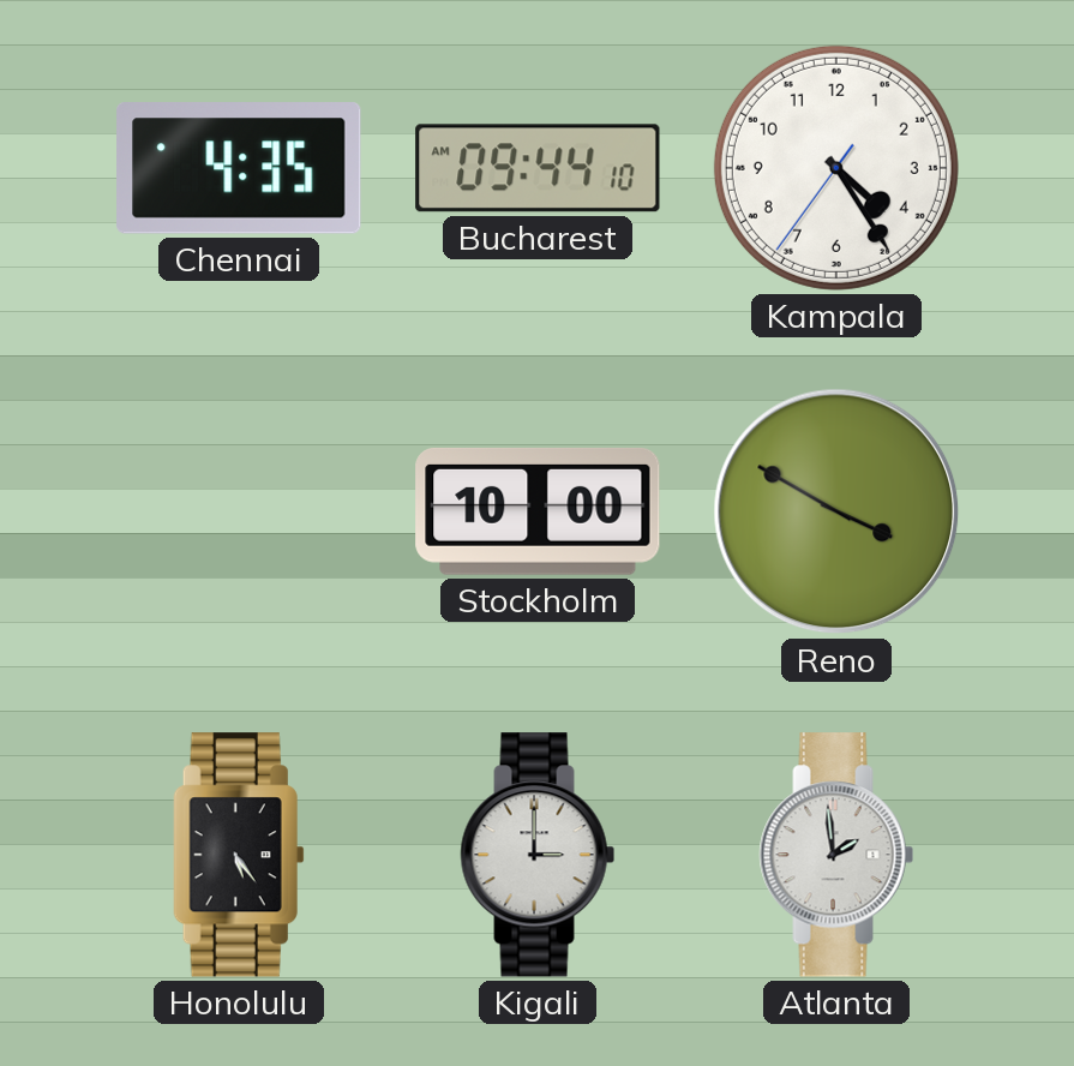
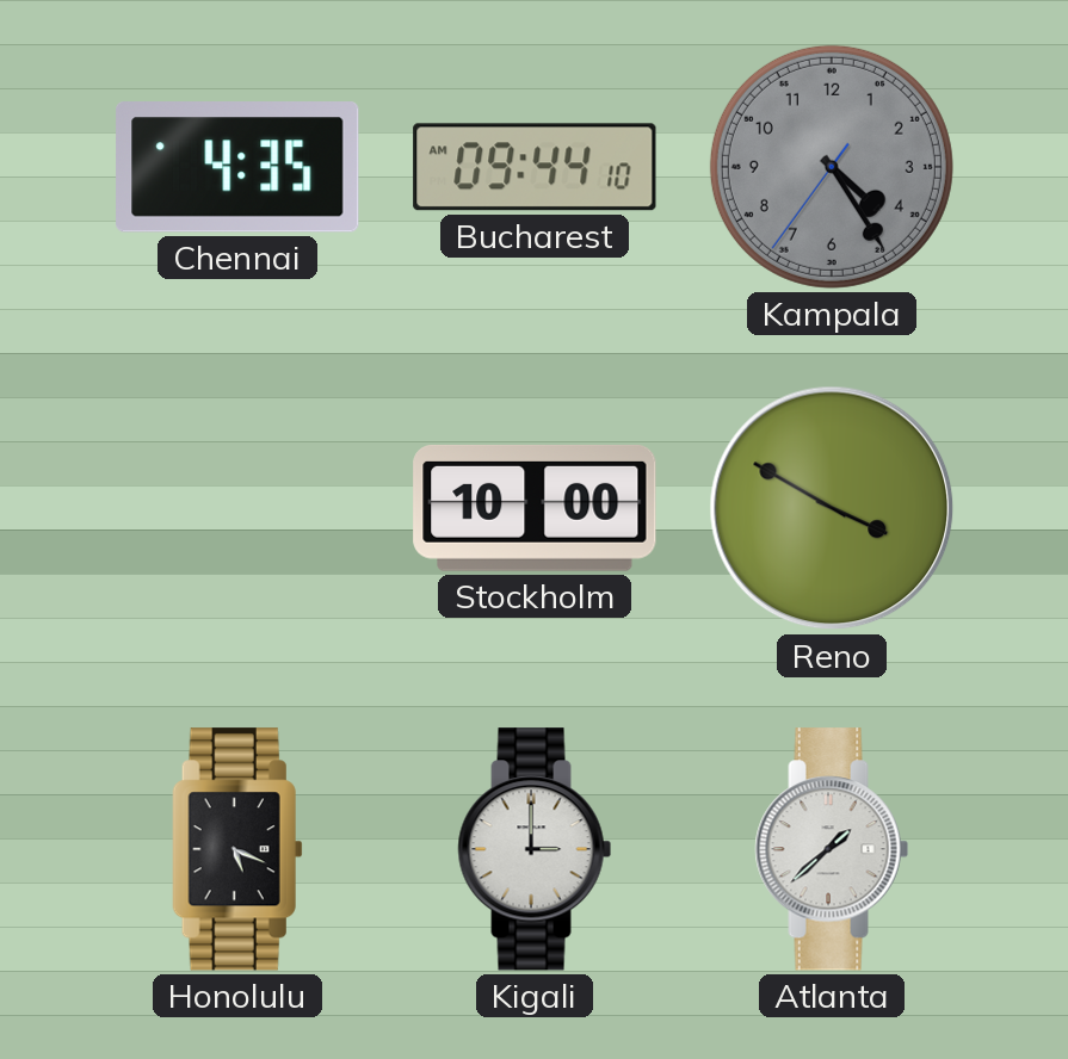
Kampala dial: white -> grey (832, 167)
Honolulu: 5:24 -> 5:19 (237, 849)
Atlanta: 1:59 -> 1:38 (832, 849)
